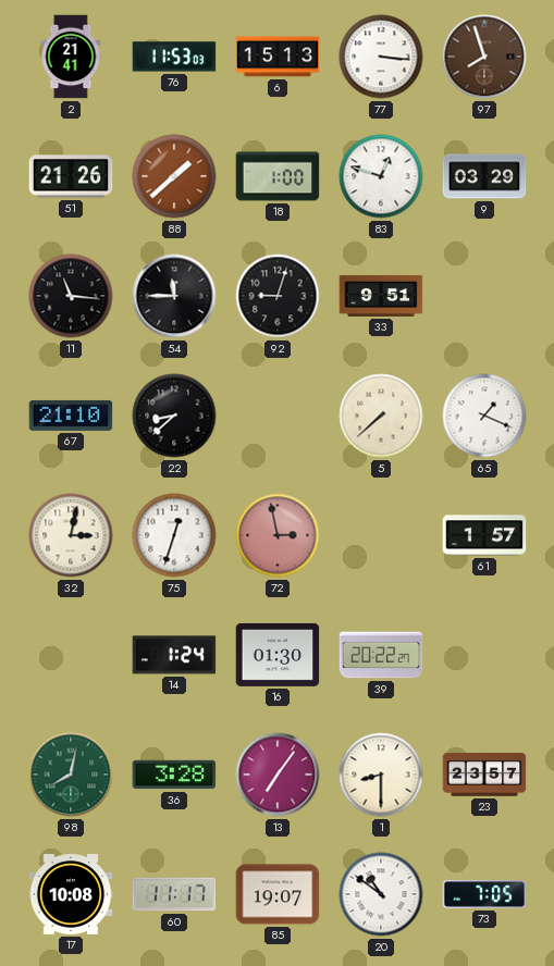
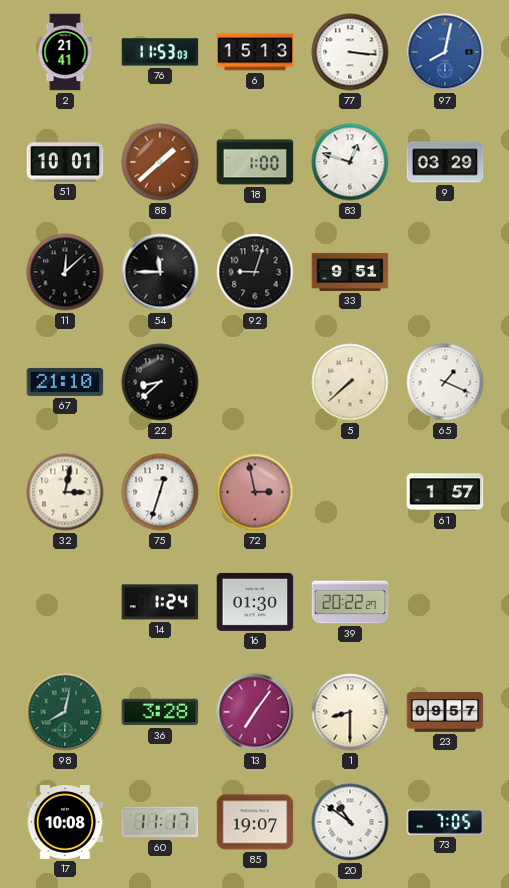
97: 7:57 -> 8:02 (445, 52)
97 dial: brown -> blue (445, 52)
51: 21:26 -> 10:01 (65, 162)
11: 11:16 -> 12:08 (65, 272)
23: 23:57 -> 09:57 (445, 712)
